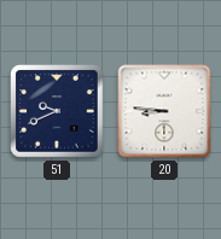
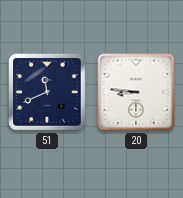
51: 9:41 -> 11:41 (47, 92)
